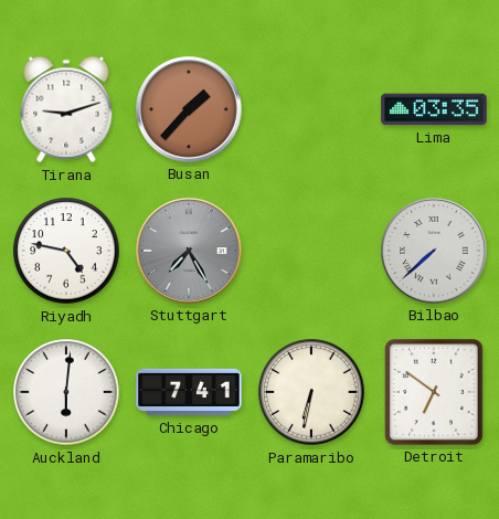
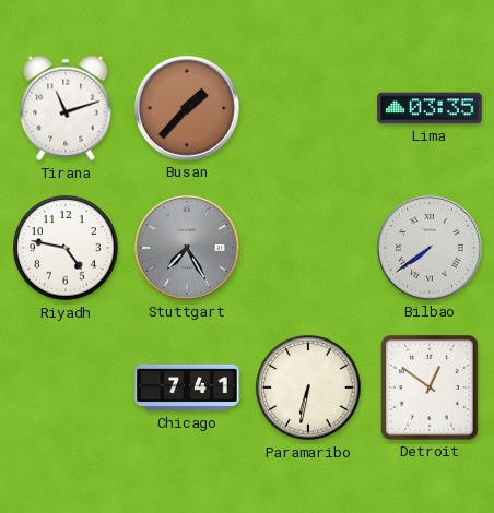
Tirana: 9:12 -> 11:12 (66, 108)
Bilbao: 7:38 -> 7:39 (430, 248)
Auckland: 6:01 -> none (66, 392)
Detroit: 6:51 -> 12:51 (430, 387)
